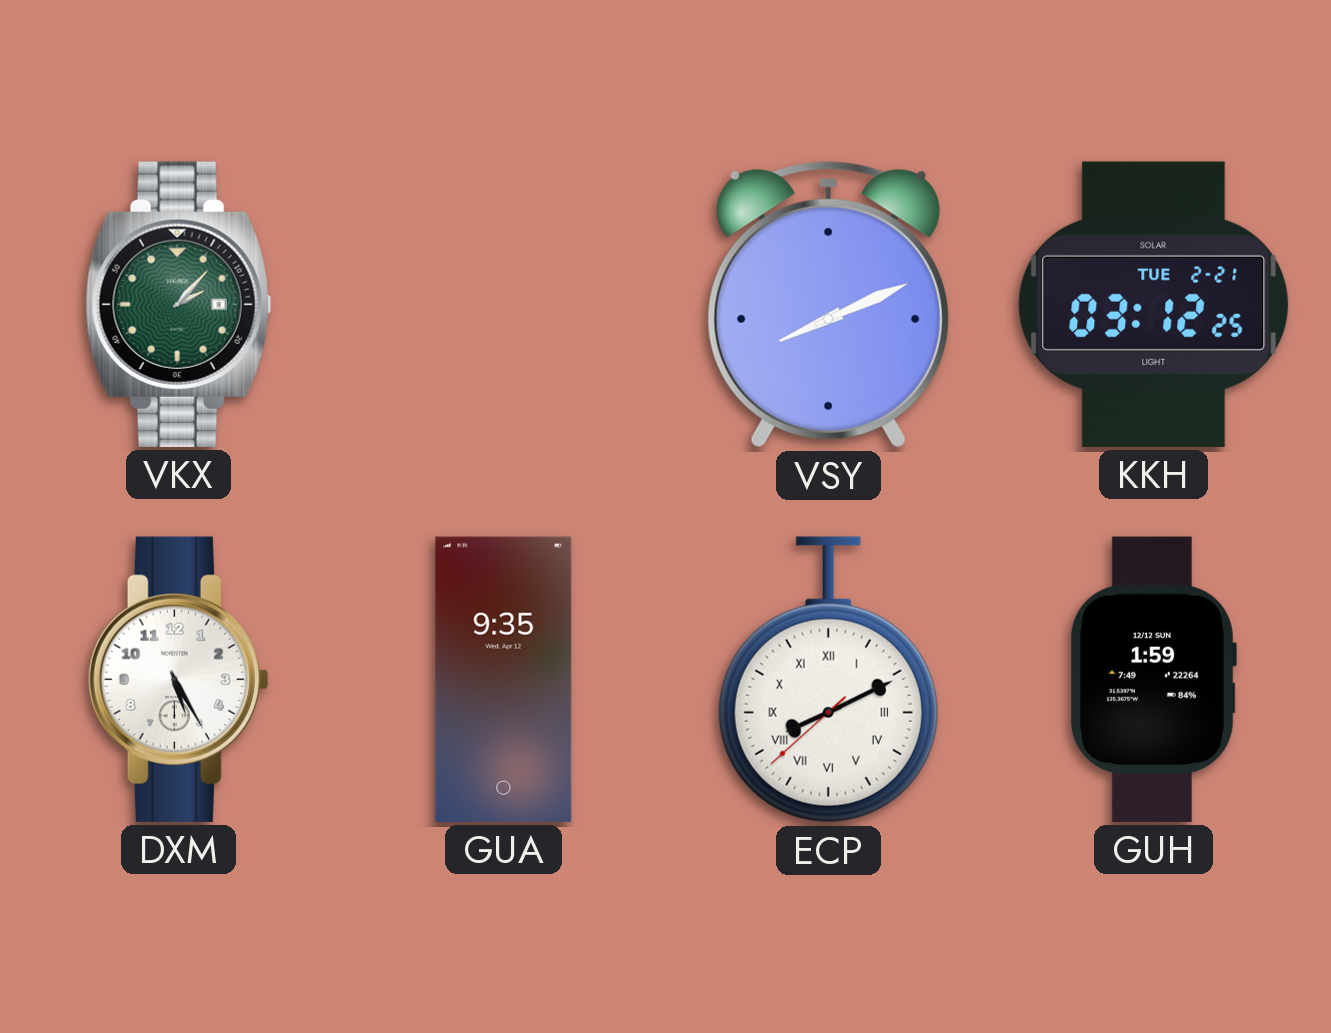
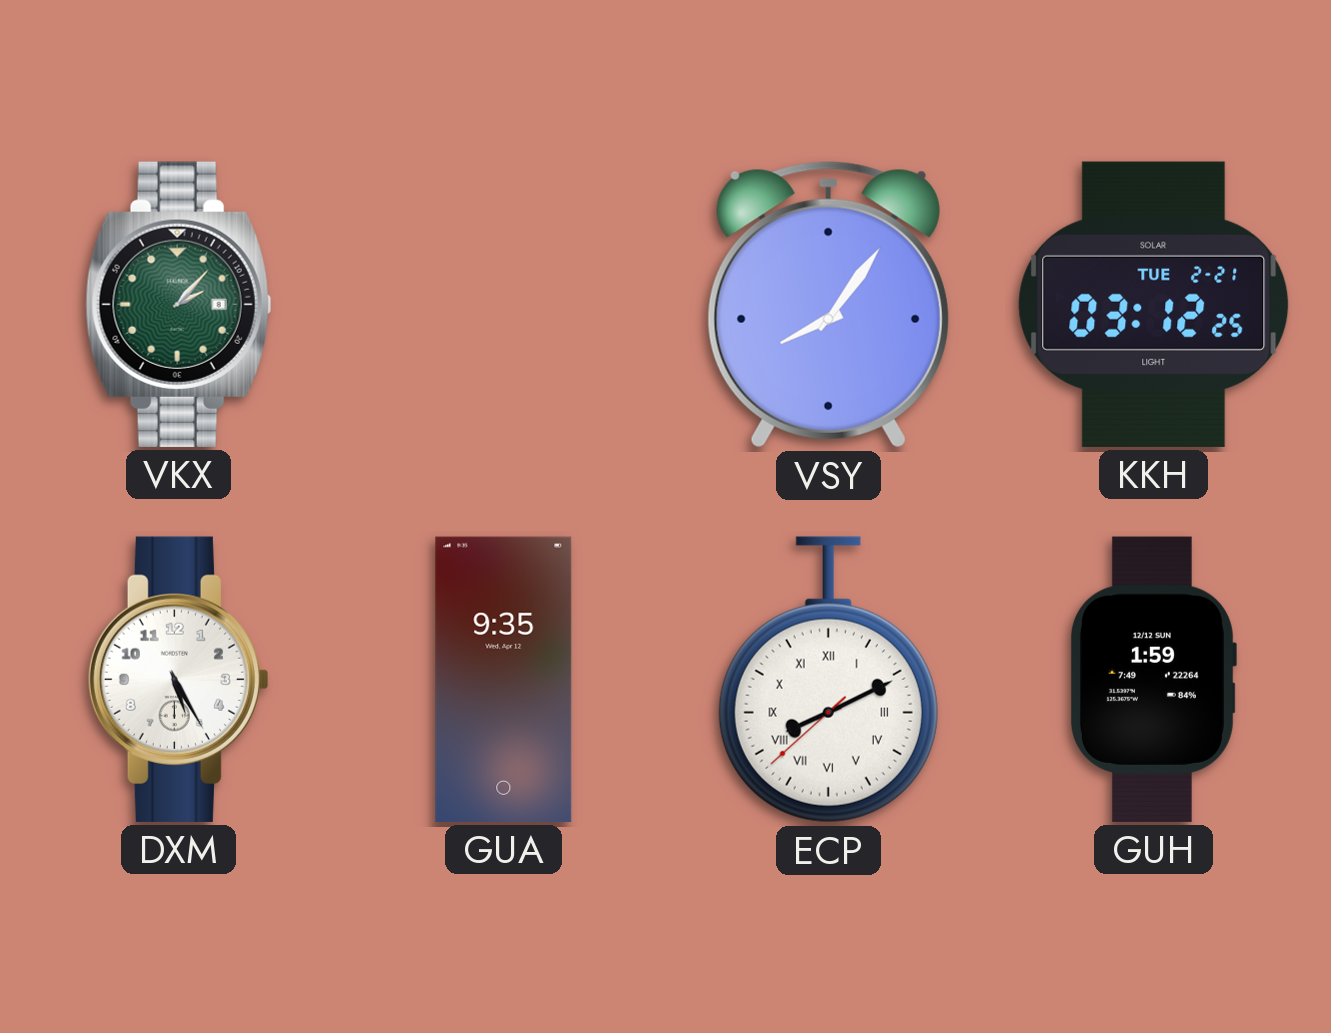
VSY: 8:11 -> 8:06 (828, 305)
